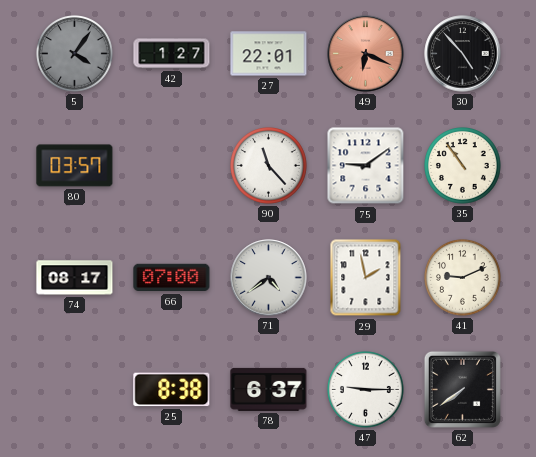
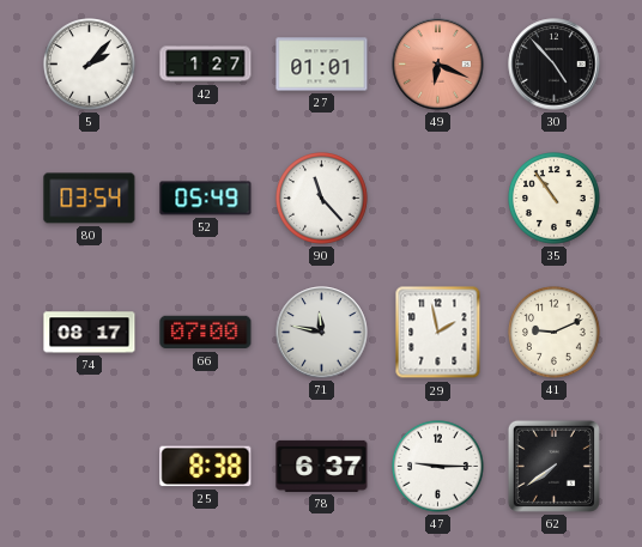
5: 4:06 -> 2:07 (90, 65)
5 dial: grey -> white (90, 65)
27: 22:01 -> 01:01 (322, 65)
80: 03:57 -> 03:54 (90, 199)
52: none -> 05:49 (206, 199)
75: 9:09 -> none (366, 166)
71: 4:39 -> 11:47 (322, 333)
